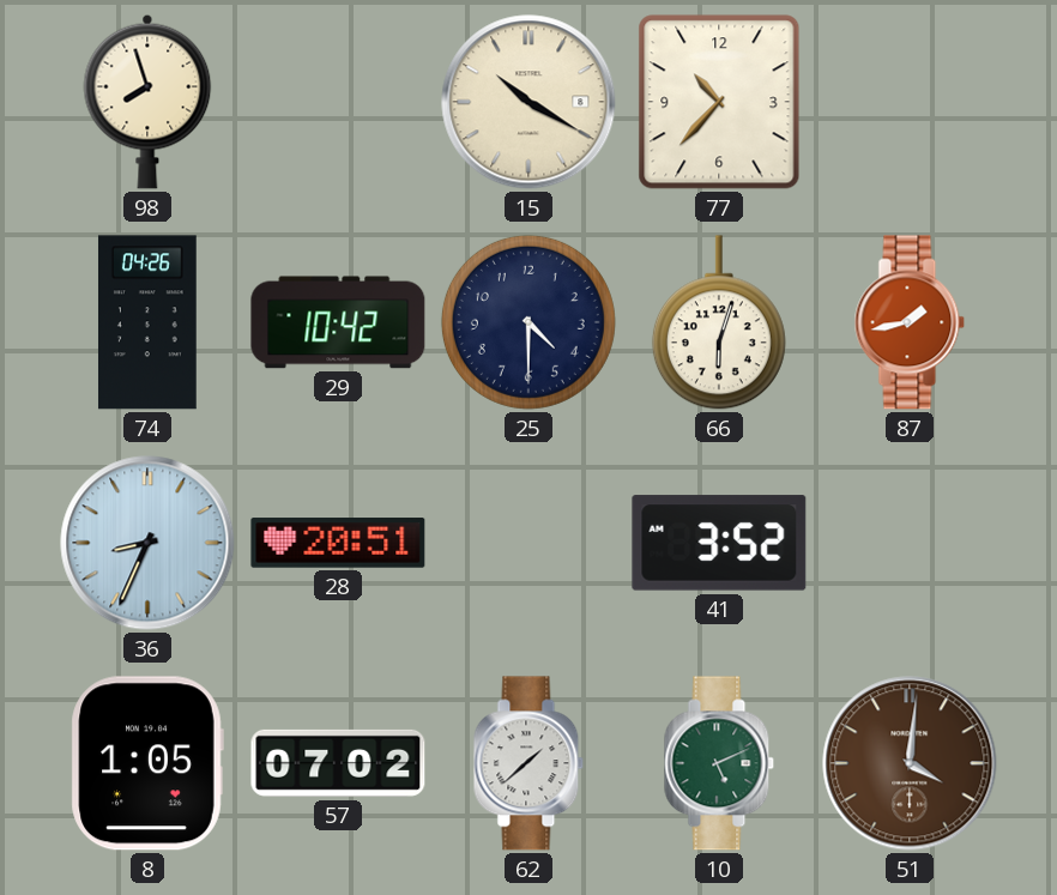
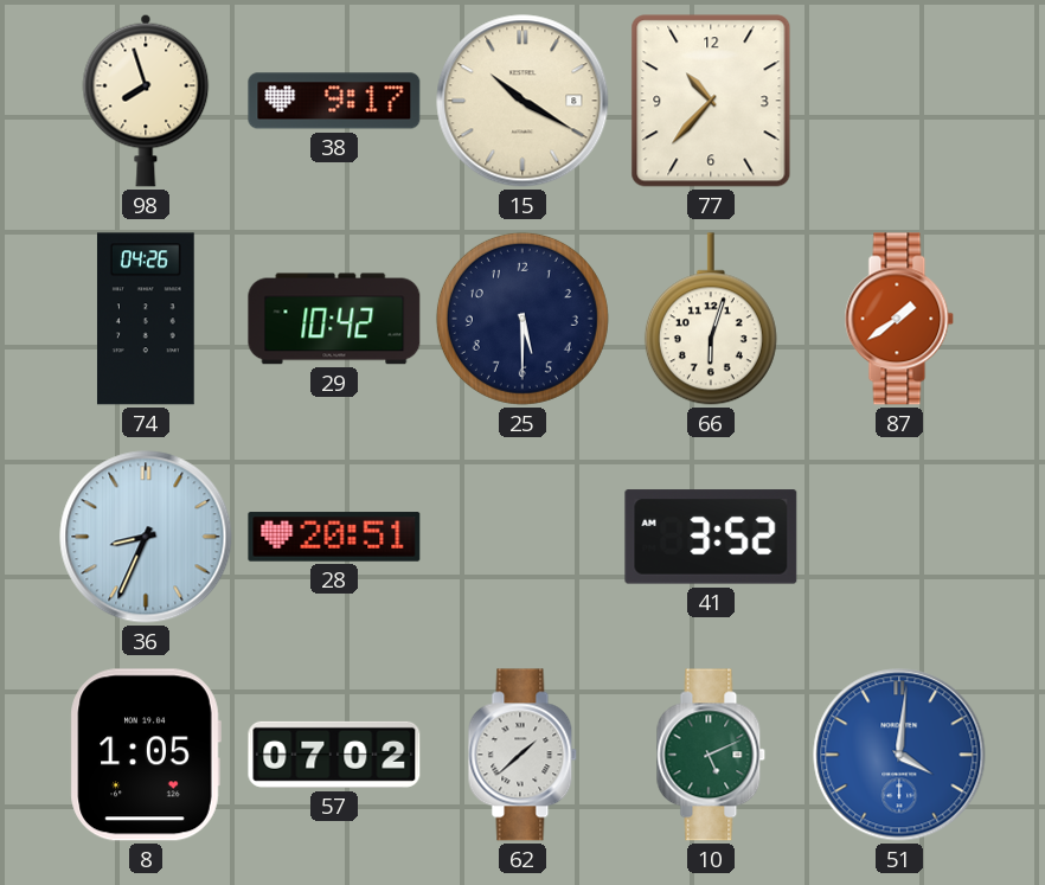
38: none -> 9:17 (334, 101)
25: 4:30 -> 5:30 (522, 319)
87: 1:43 -> 1:39 (899, 319)
51 dial: brown -> blue (899, 755)
